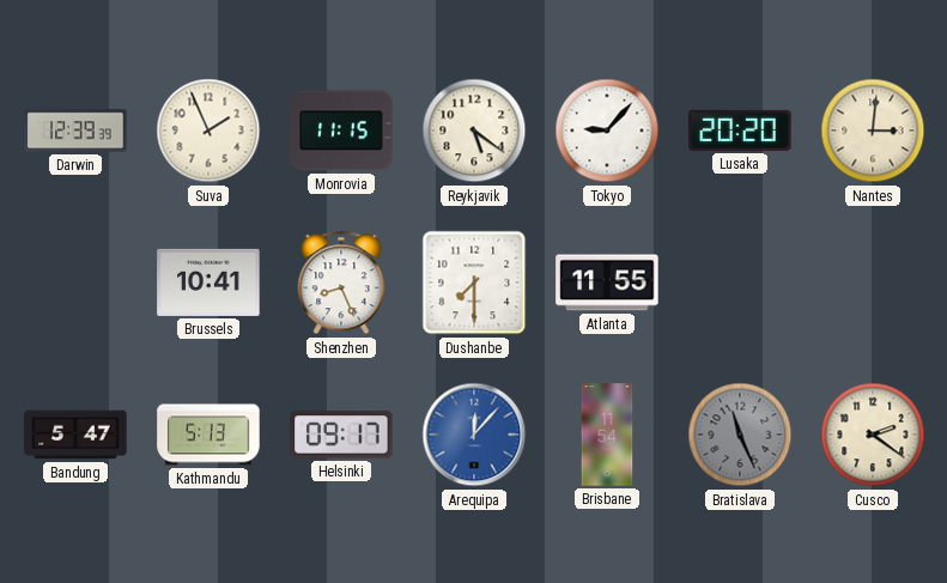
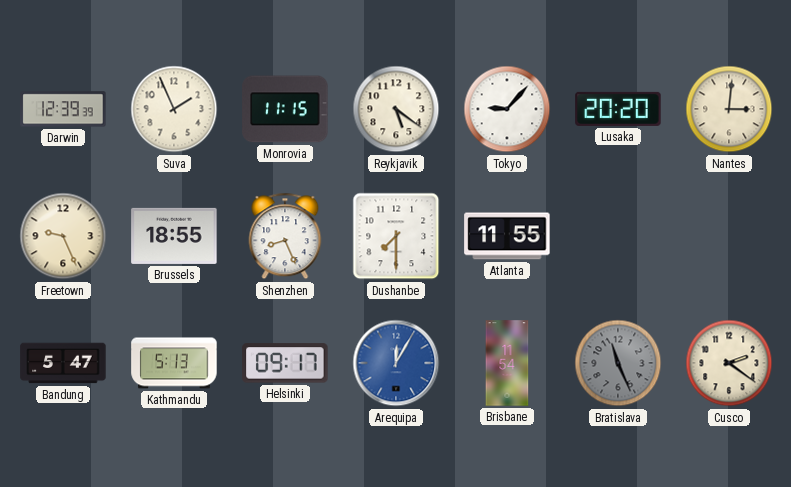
Freetown: none -> 9:26 (63, 236)
Brussels: 10:41 -> 18:55 (174, 236)
Arequipa: 12:07 -> 12:05 (396, 363)
